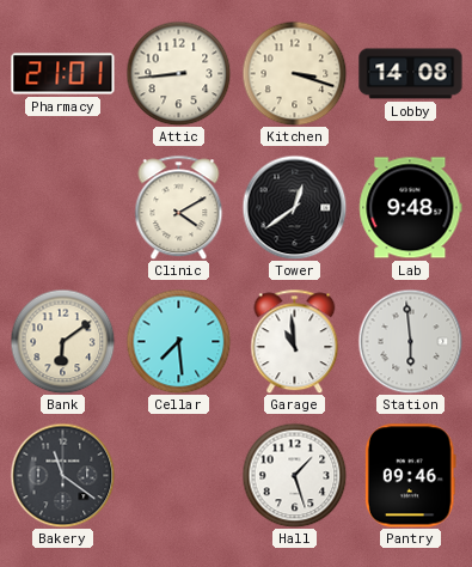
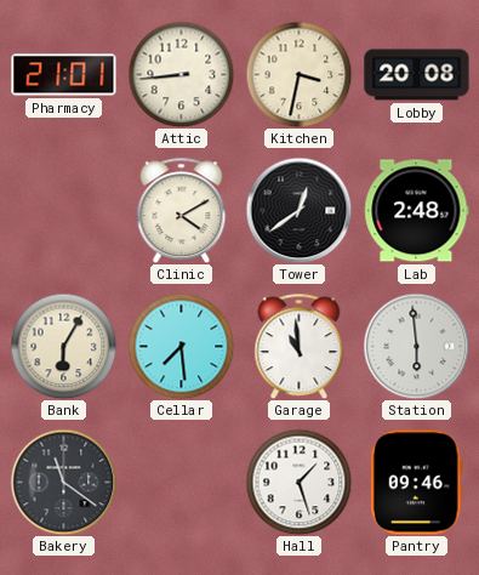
Kitchen: 3:18 -> 3:32 (298, 74)
Lobby: 14:08 -> 20:08 (417, 75)
Lab: 9:48 -> 2:48 (417, 211)
Bank: 6:09 -> 6:05 (63, 346)
